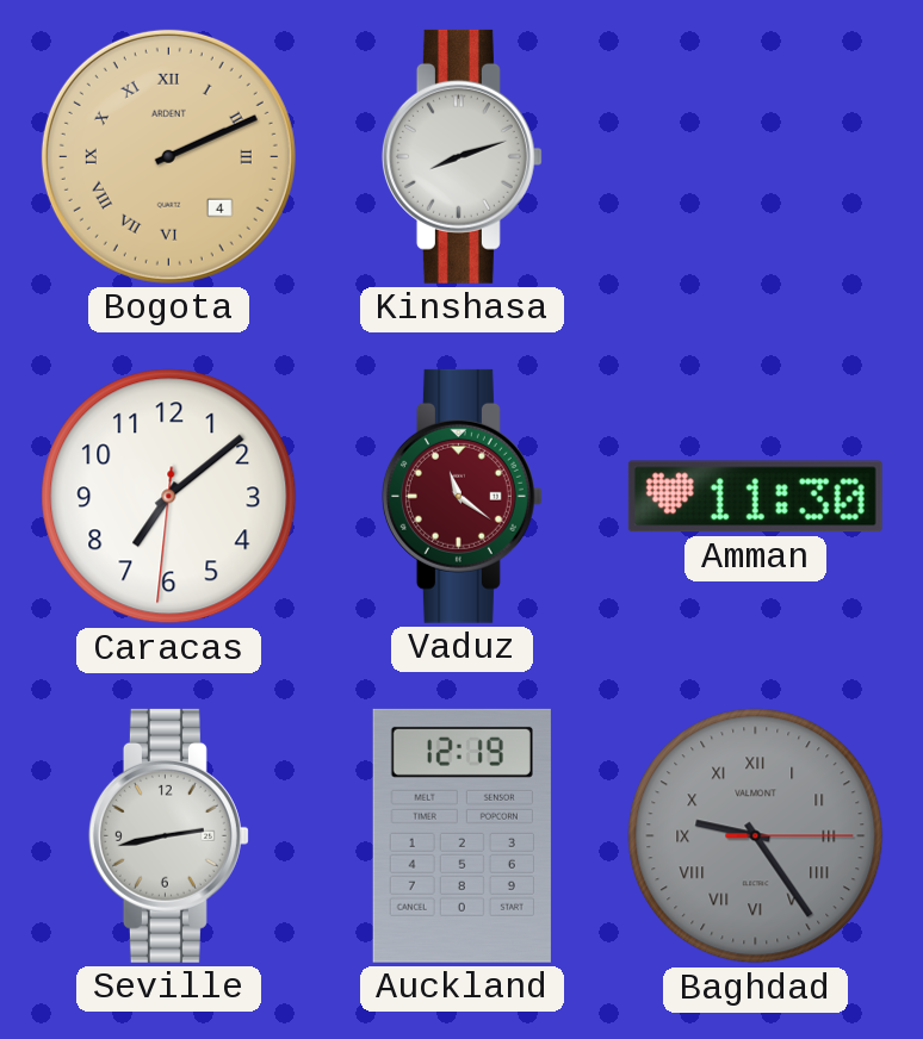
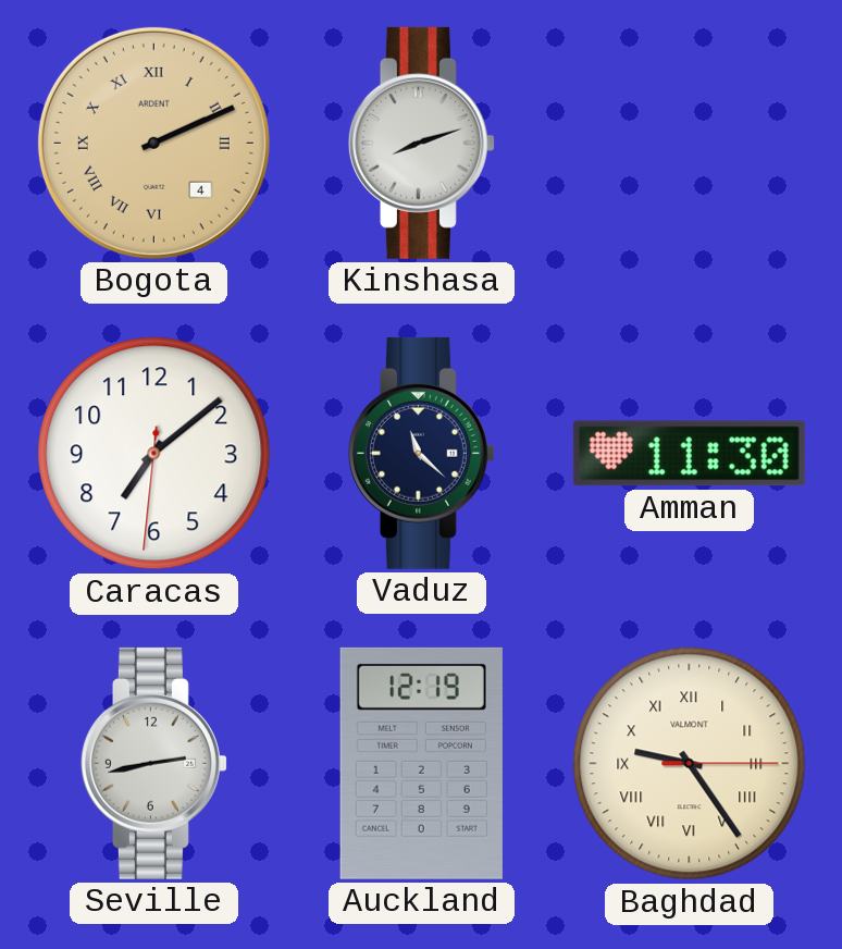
Vaduz: 11:21 -> 11:22 (421, 453)
Vaduz dial: burgundy -> navy (421, 453)
Baghdad dial: grey -> cream (690, 764)
